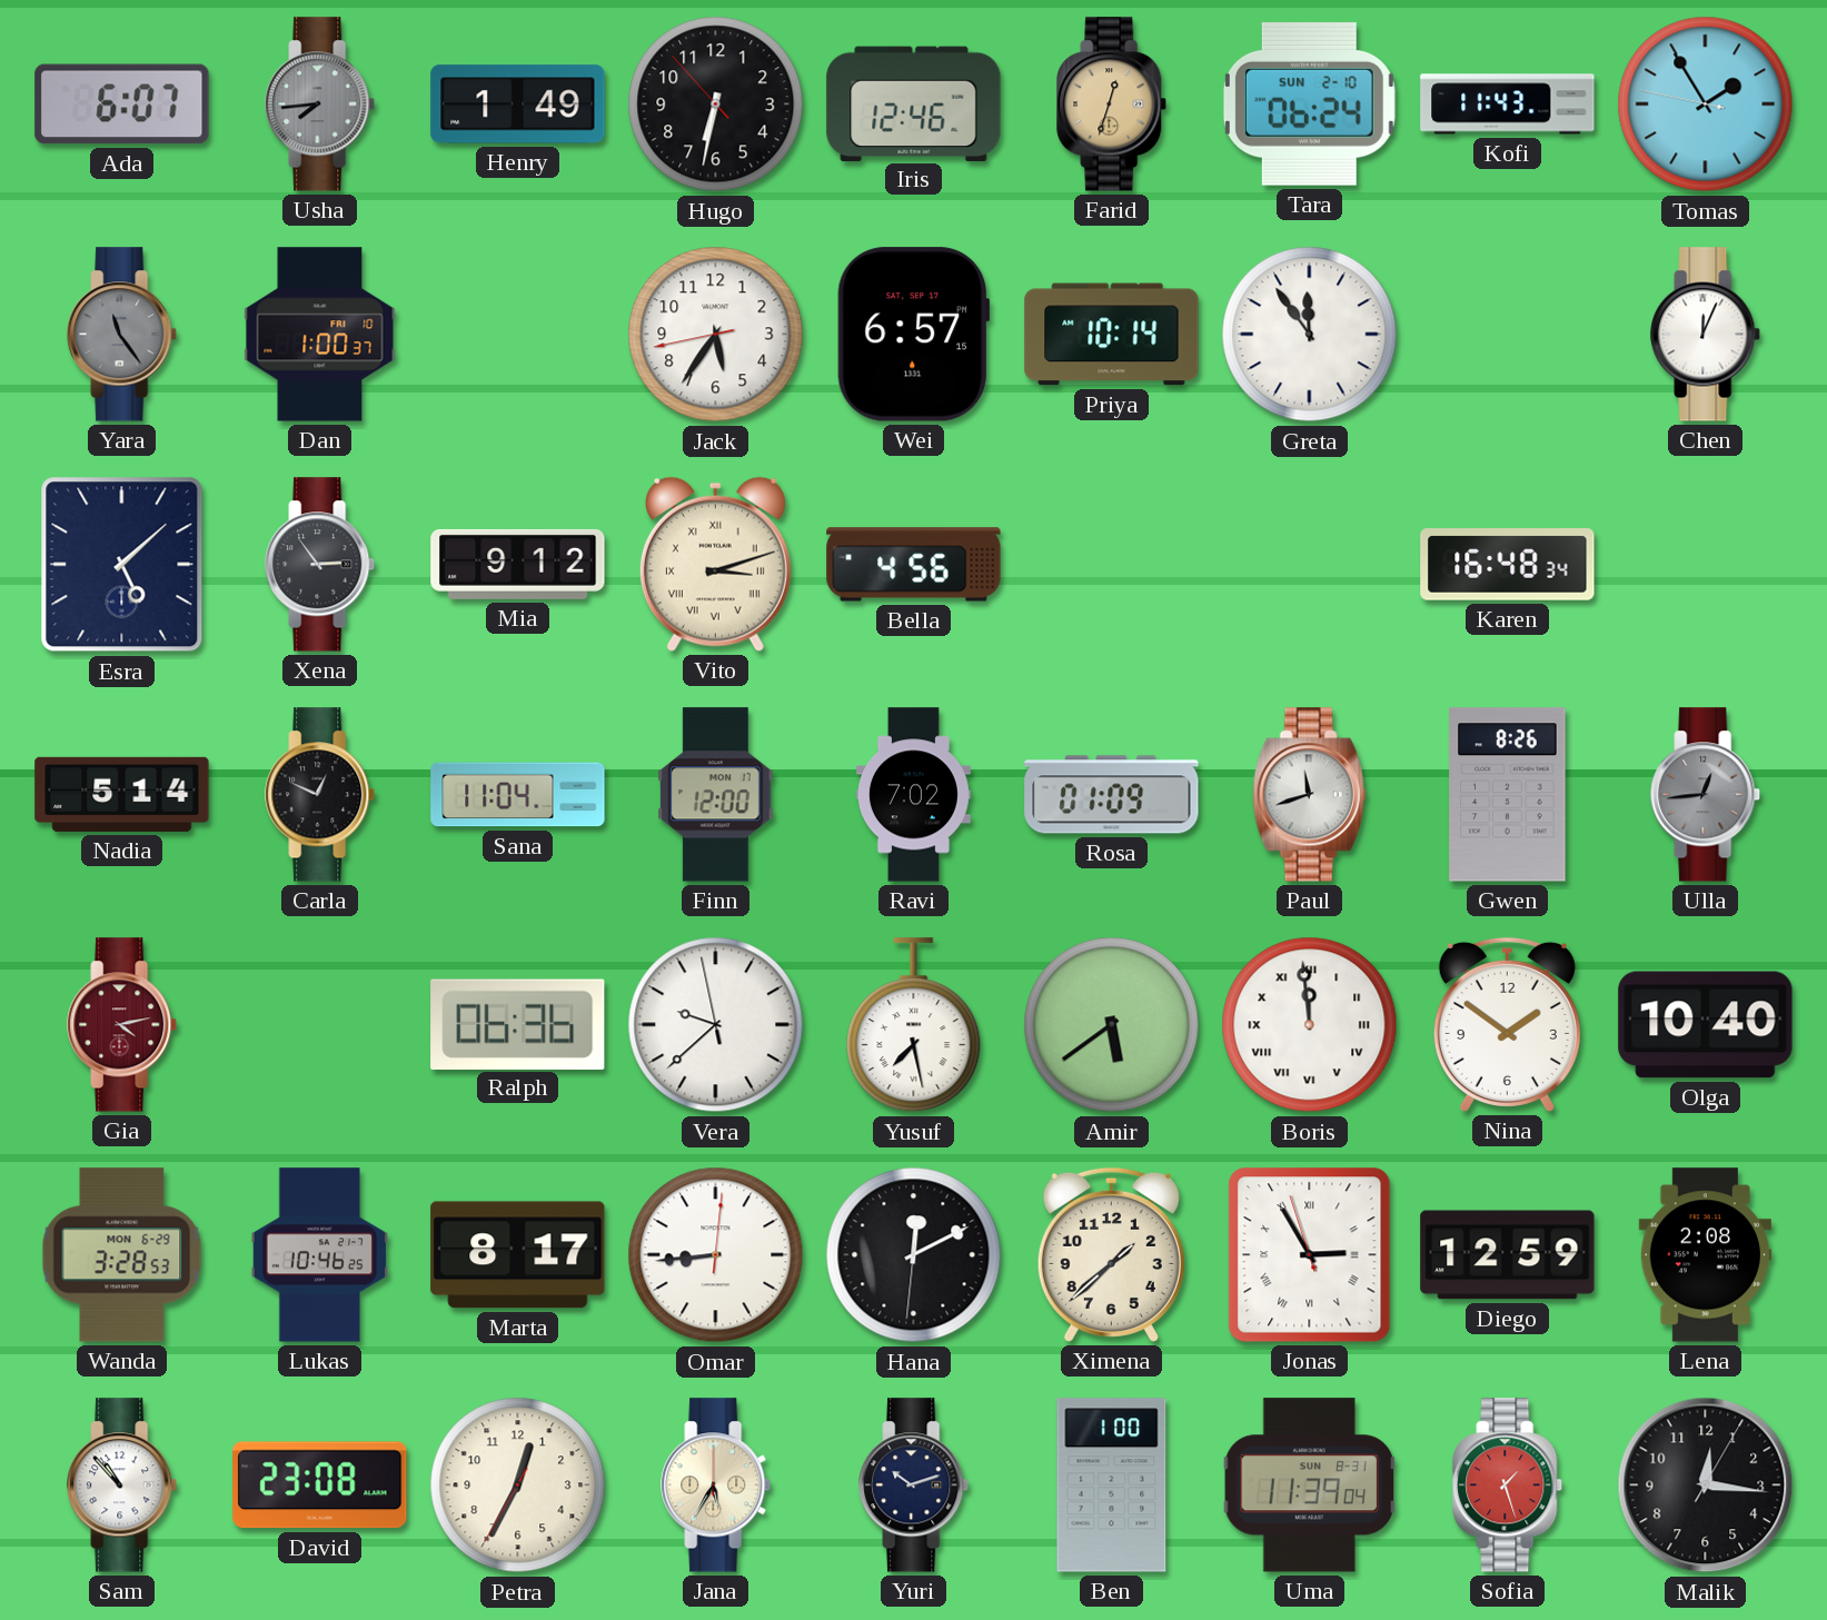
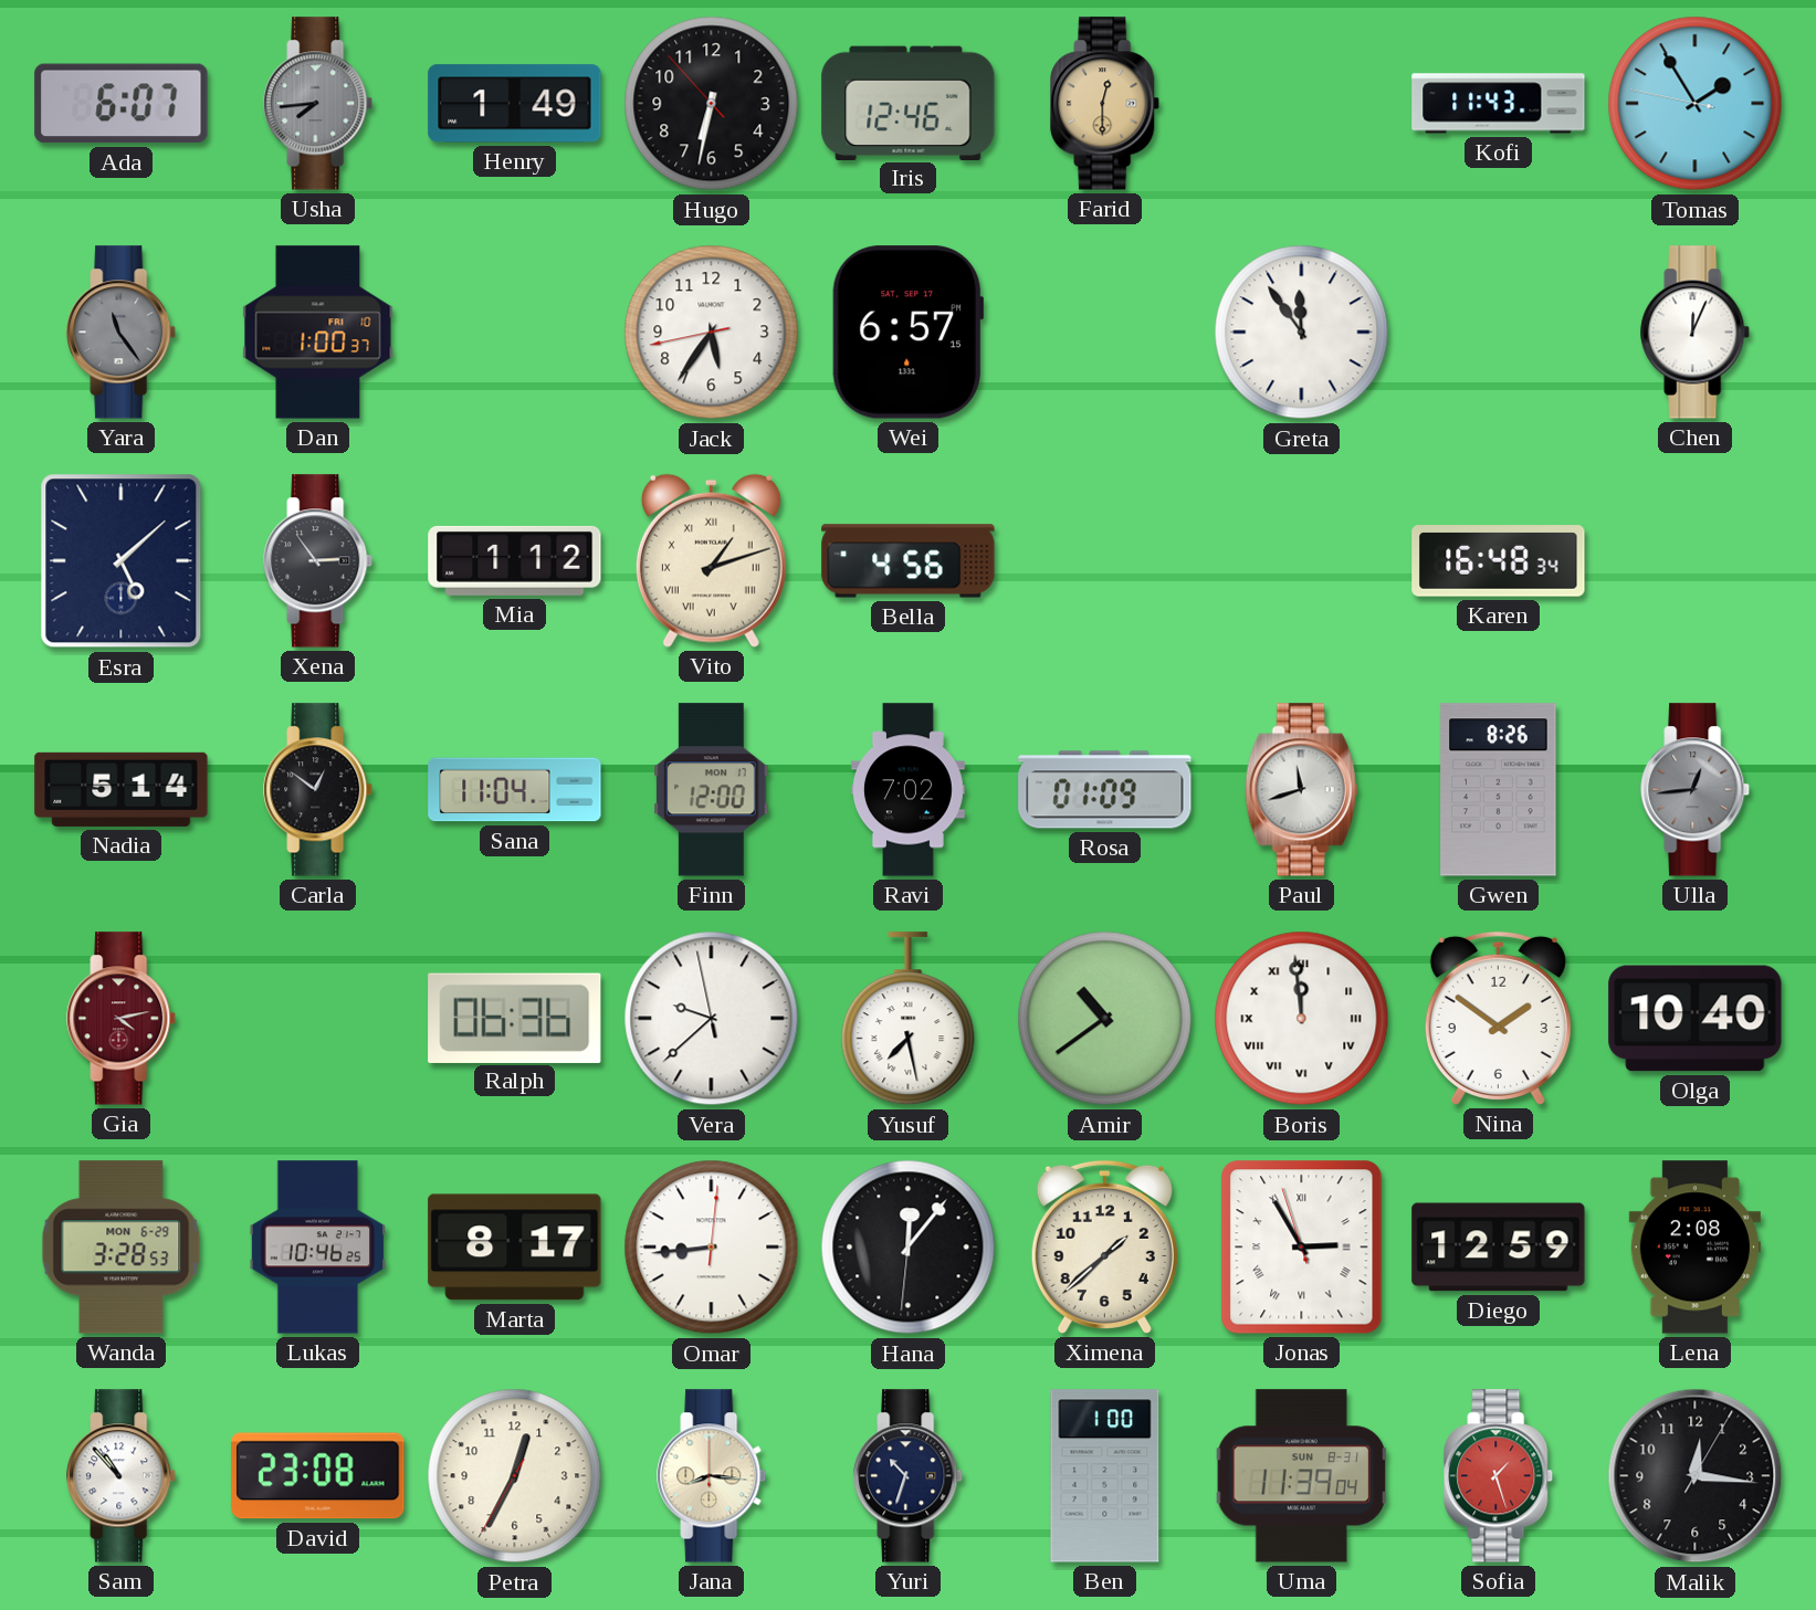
Farid: 12:33 -> 12:30 (1105, 104)
Tara: 06:24 -> none (1309, 103)
Priya: 10:14 -> none (1112, 335)
Mia: 9:12 -> 1:12 (515, 560)
Vito: 3:12 -> 1:12 (711, 560)
Carla: 12:49 -> 12:51 (318, 790)
Amir: 5:39 -> 10:39 (1105, 1019)
Hana: 12:10 -> 12:06 (909, 1248)
Jana: 5:35 -> 8:16 (712, 1476)
Yuri: 10:12 -> 10:33 (909, 1476)
